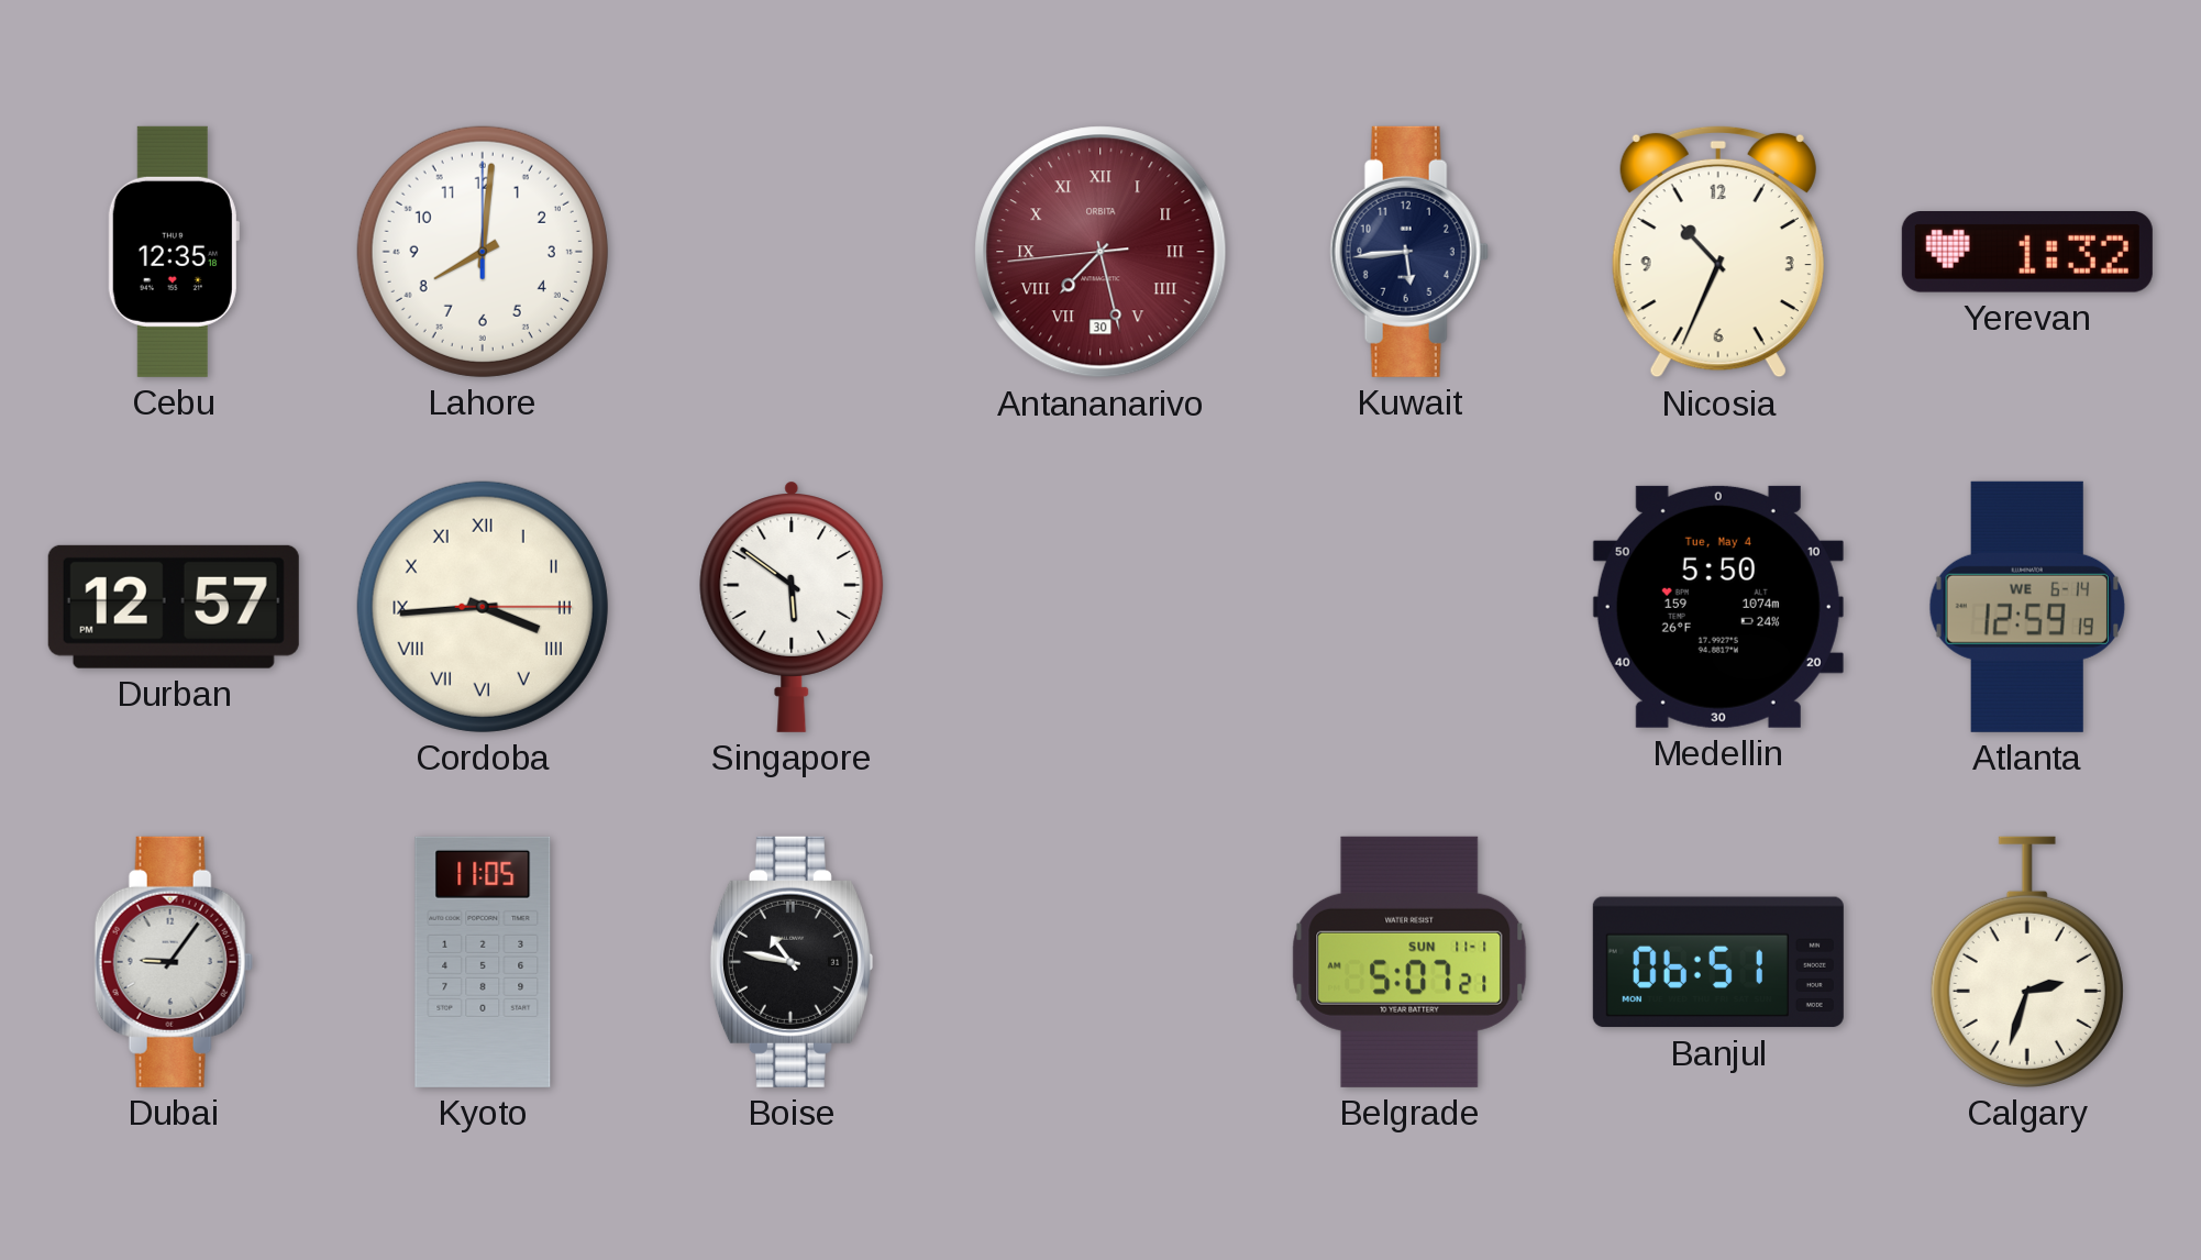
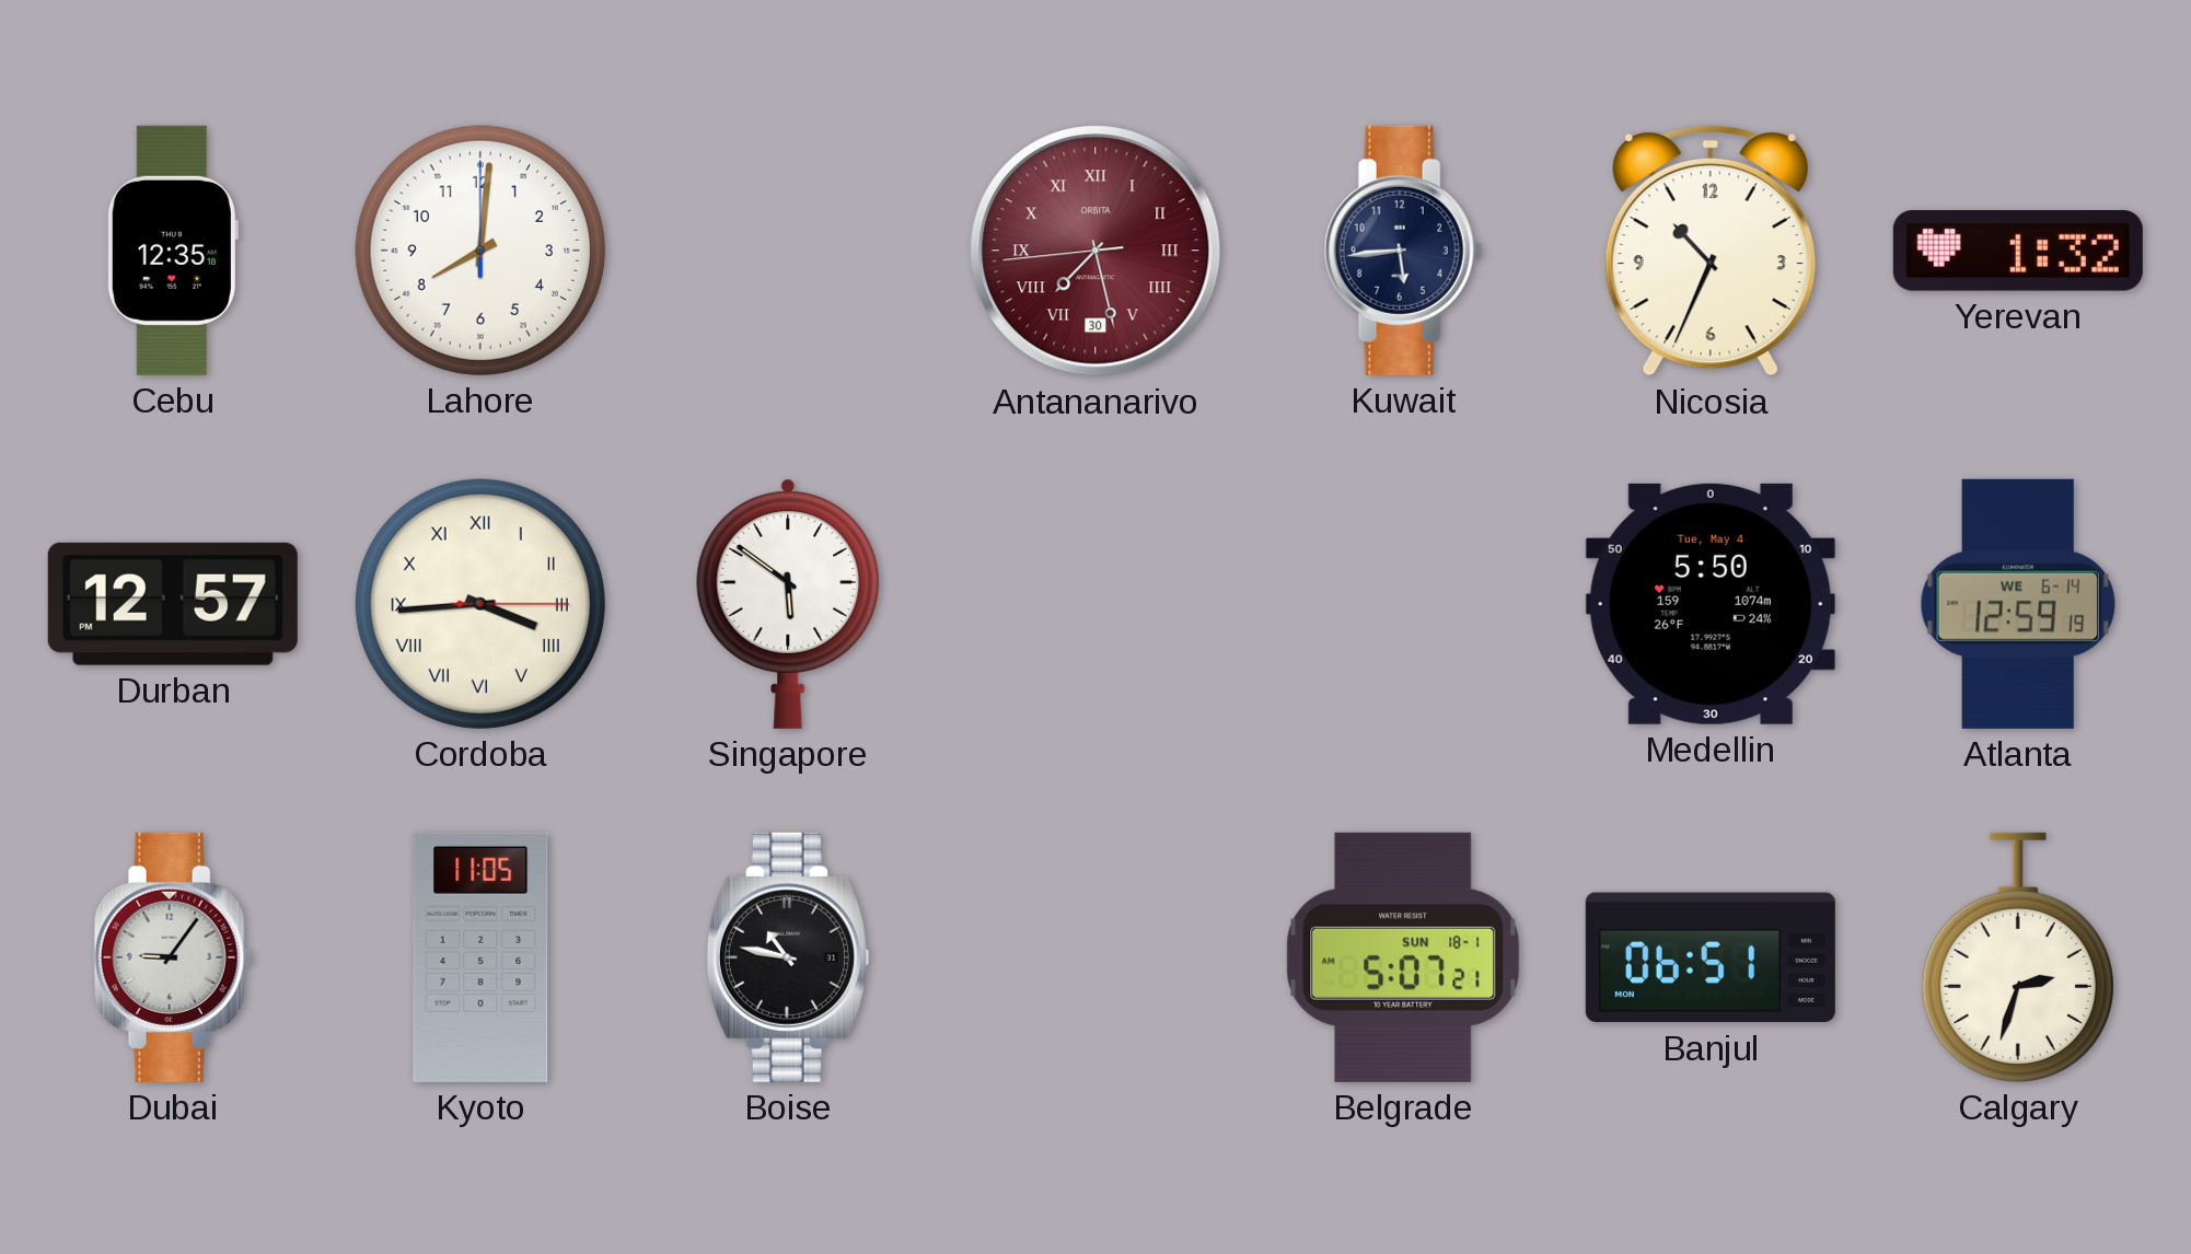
Belgrade date: SUN 11-1 -> SUN 18-1 (1403, 957)
